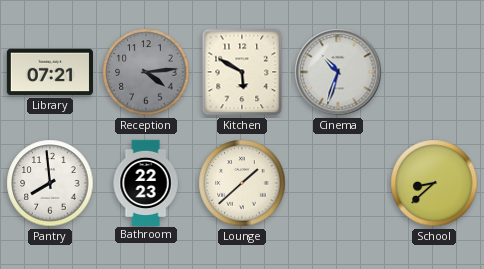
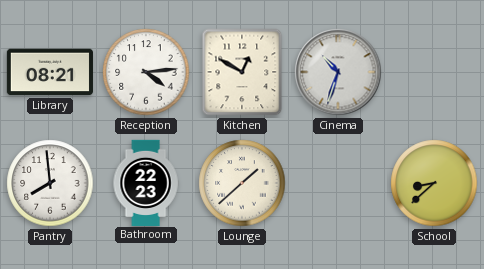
Library: 07:21 -> 08:21 (50, 72)
Reception dial: grey -> white (146, 72)
Kitchen: 5:50 -> 12:50 (242, 72)
